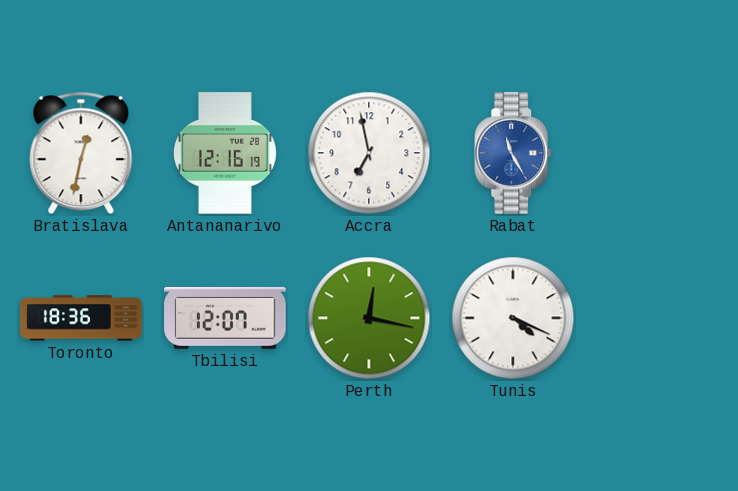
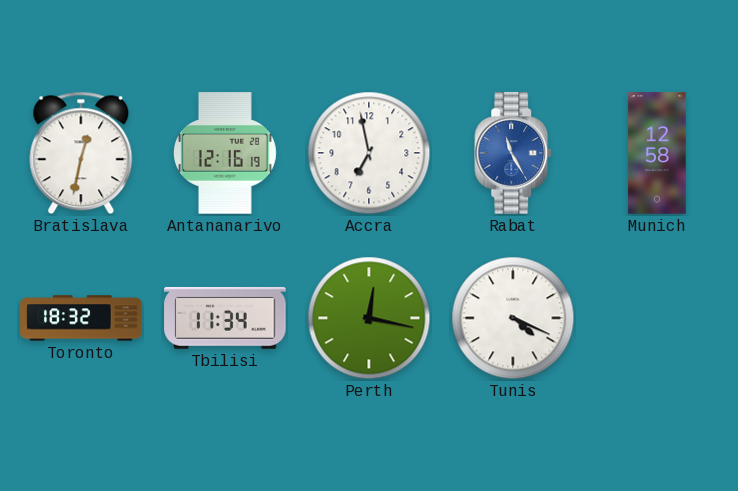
Munich: none -> 12:58 (657, 153)
Toronto: 18:36 -> 18:32 (81, 318)
Tbilisi: 12:07 -> 11:34 (225, 318)
